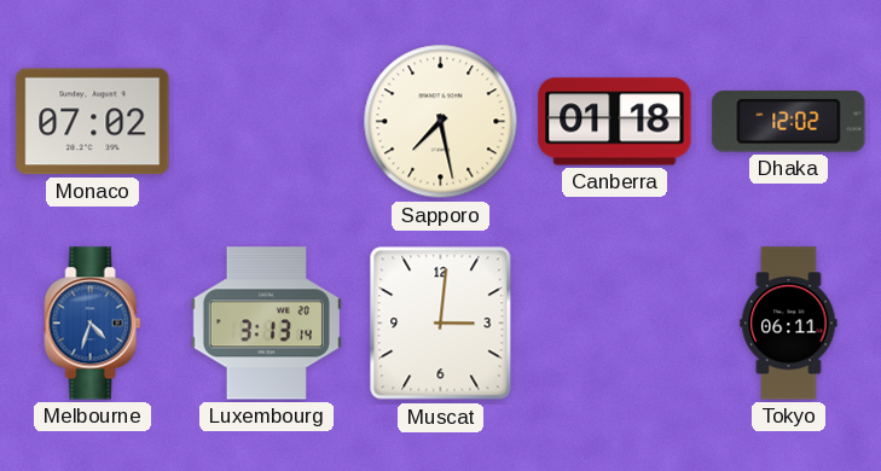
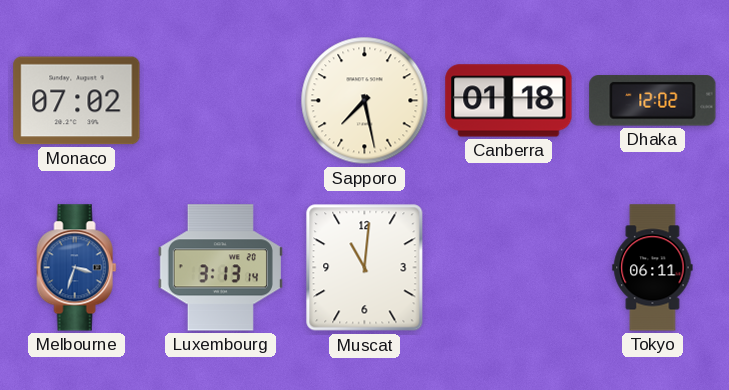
Melbourne: 4:33 -> 3:33 (77, 268)
Muscat: 3:01 -> 11:01 (365, 268)
